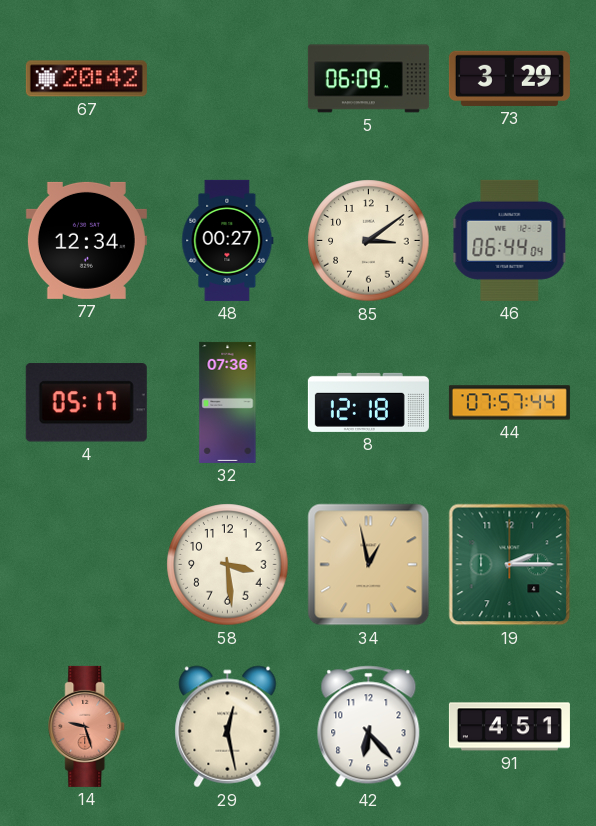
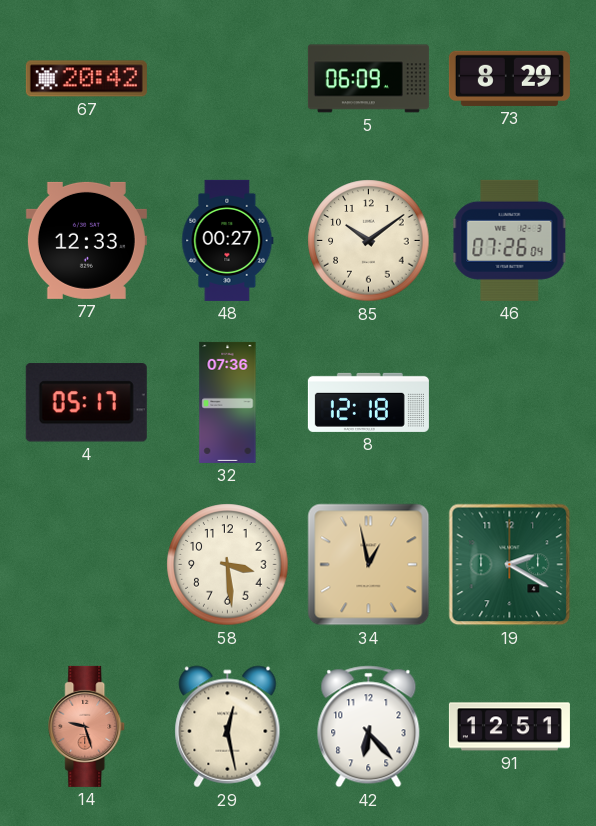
73: 3:29 -> 8:29 (509, 78)
77: 12:34 -> 12:33 (86, 240)
85: 3:09 -> 10:09 (369, 241)
46: 06:44 -> 07:26 (510, 240)
44: 07:57 -> none (509, 403)
19: 2:15 -> 2:20 (510, 565)
91: 4:51 -> 12:51 (509, 727)
